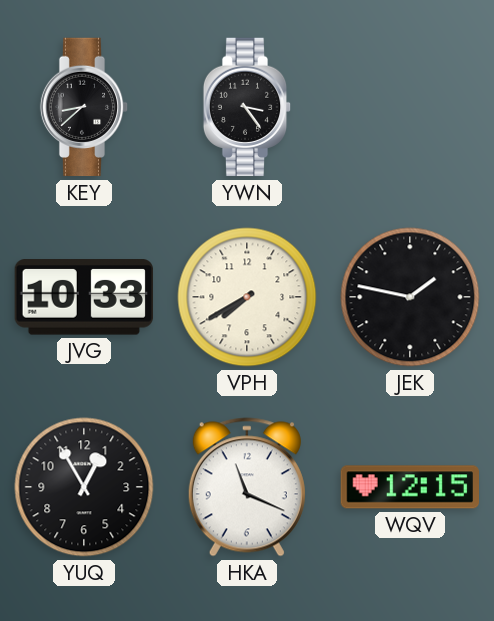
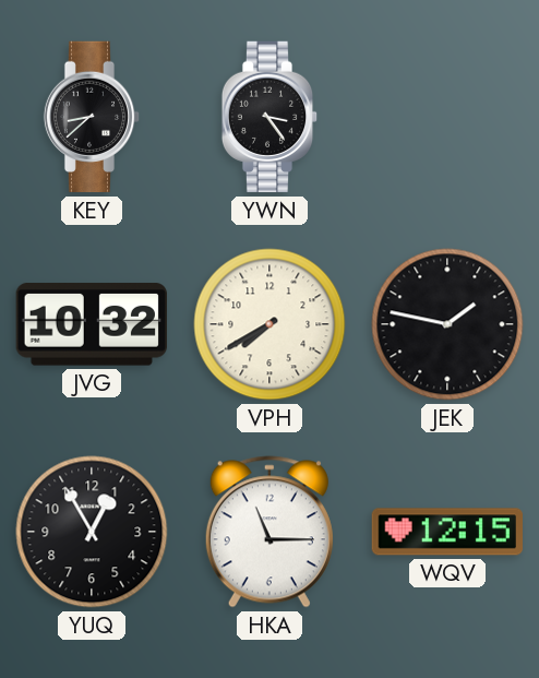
JVG: 10:33 -> 10:32 (92, 324)
HKA: 11:19 -> 11:15 (269, 532)
